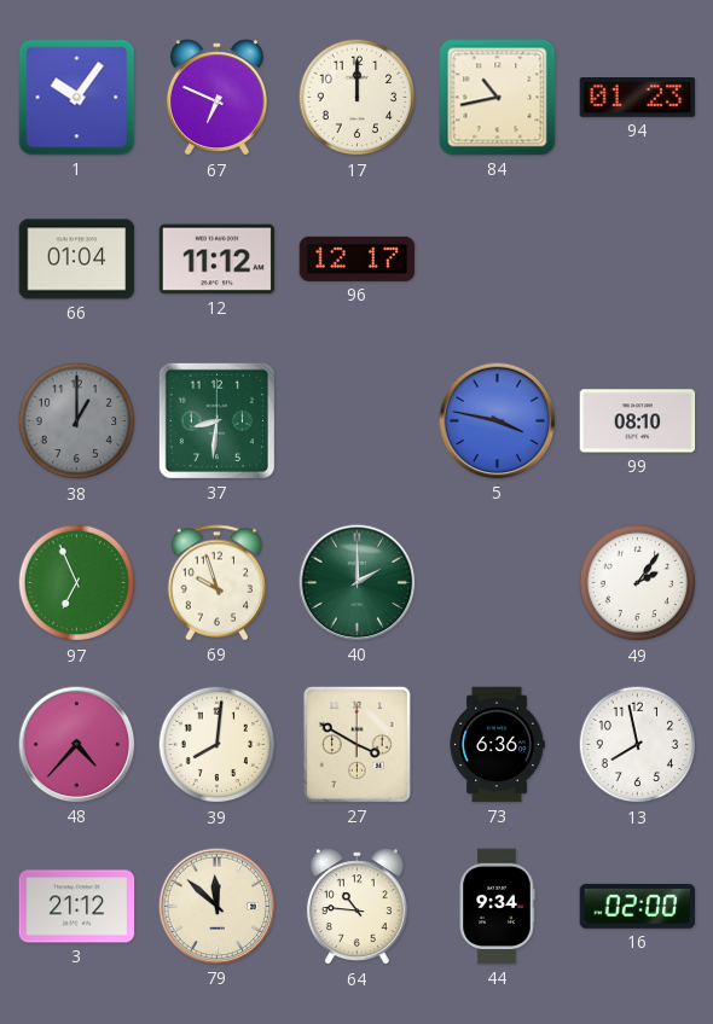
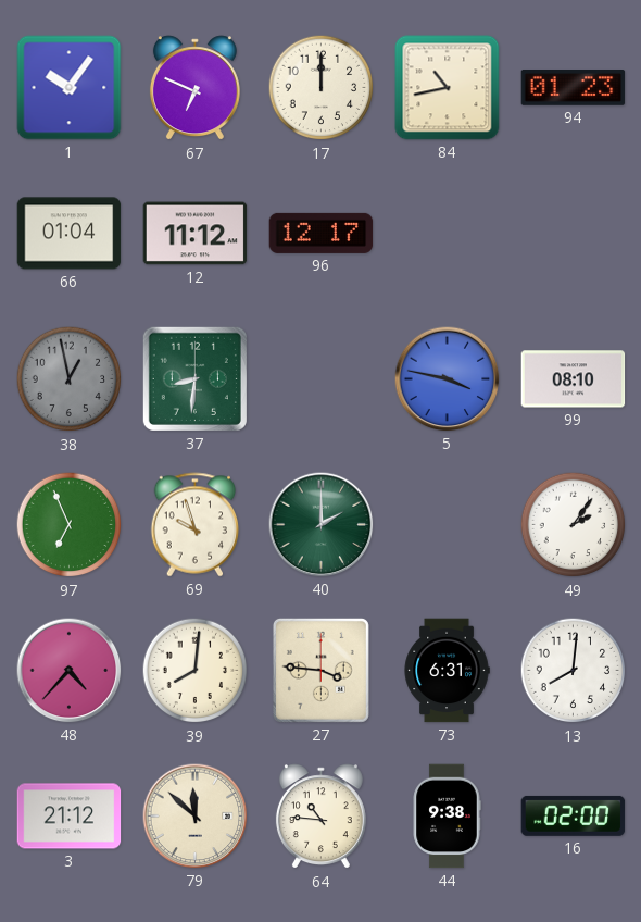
38: 1:00 -> 12:58 (70, 379)
27: 3:50 -> 3:46 (320, 670)
73: 6:36 -> 6:31 (447, 671)
13: 7:58 -> 8:01 (574, 671)
44: 9:34 -> 9:38 (447, 817)
